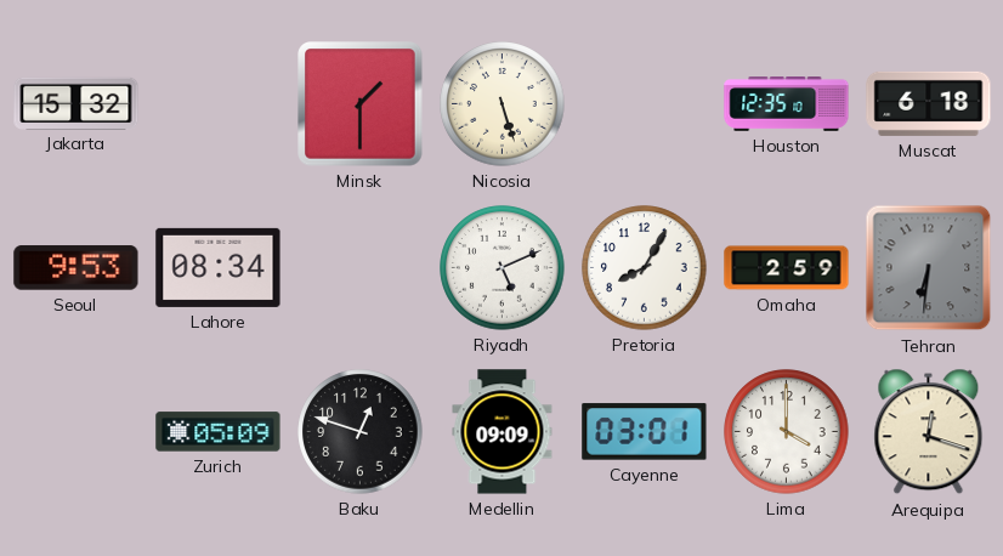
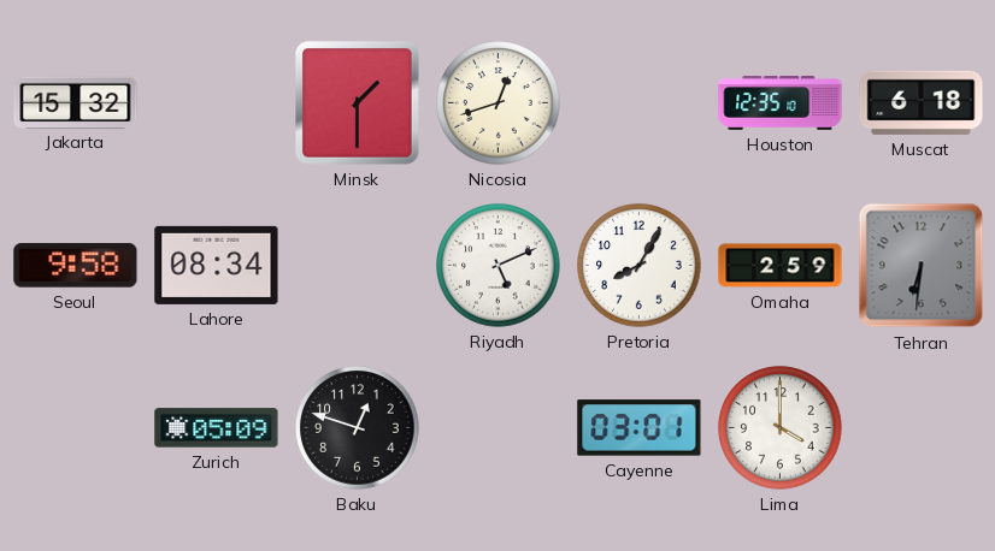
Nicosia: 5:27 -> 12:42 (499, 103)
Seoul: 9:53 -> 9:58 (76, 266)
Medellin: 09:09 -> none (503, 432)
Arequipa: 12:18 -> none (929, 432)
